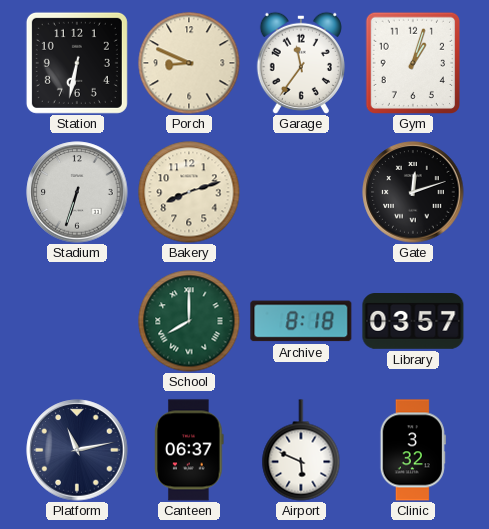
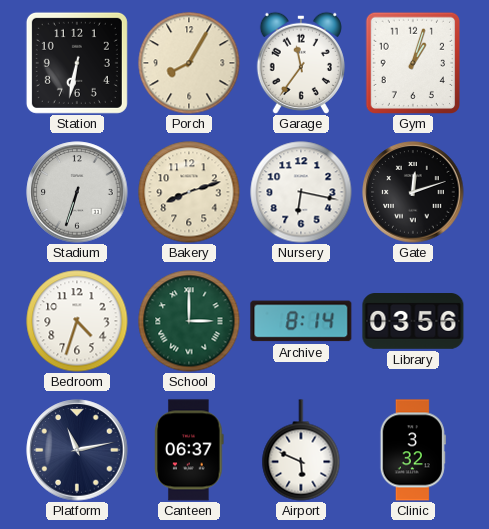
Porch: 8:49 -> 8:05 (189, 63)
Nursery: none -> 6:17 (301, 192)
Bedroom: none -> 4:33 (77, 321)
School: 8:00 -> 3:00 (189, 321)
Archive: 8:18 -> 8:14 (301, 321)
Library: 03:57 -> 03:56 (413, 322)
